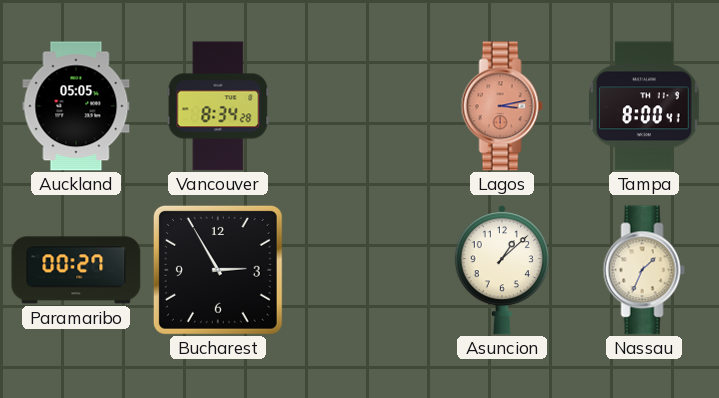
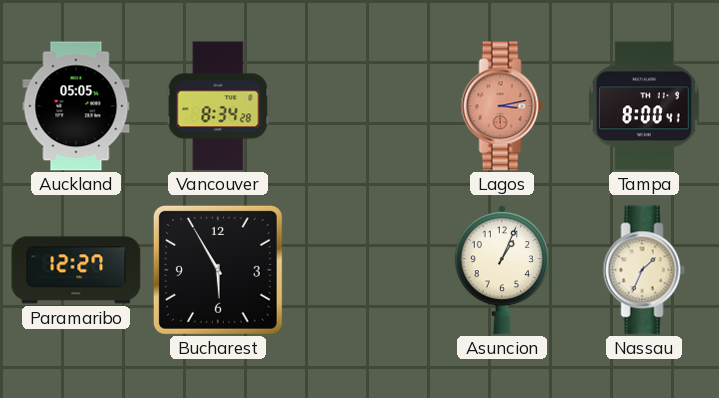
Paramaribo: 00:27 -> 12:27 (76, 270)
Bucharest: 2:55 -> 5:55 (218, 270)
Asuncion: 1:08 -> 1:04 (502, 270)
